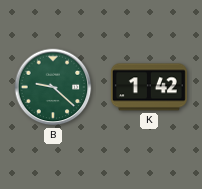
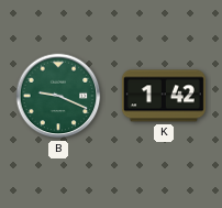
B: 9:22 -> 9:19 (58, 96)
